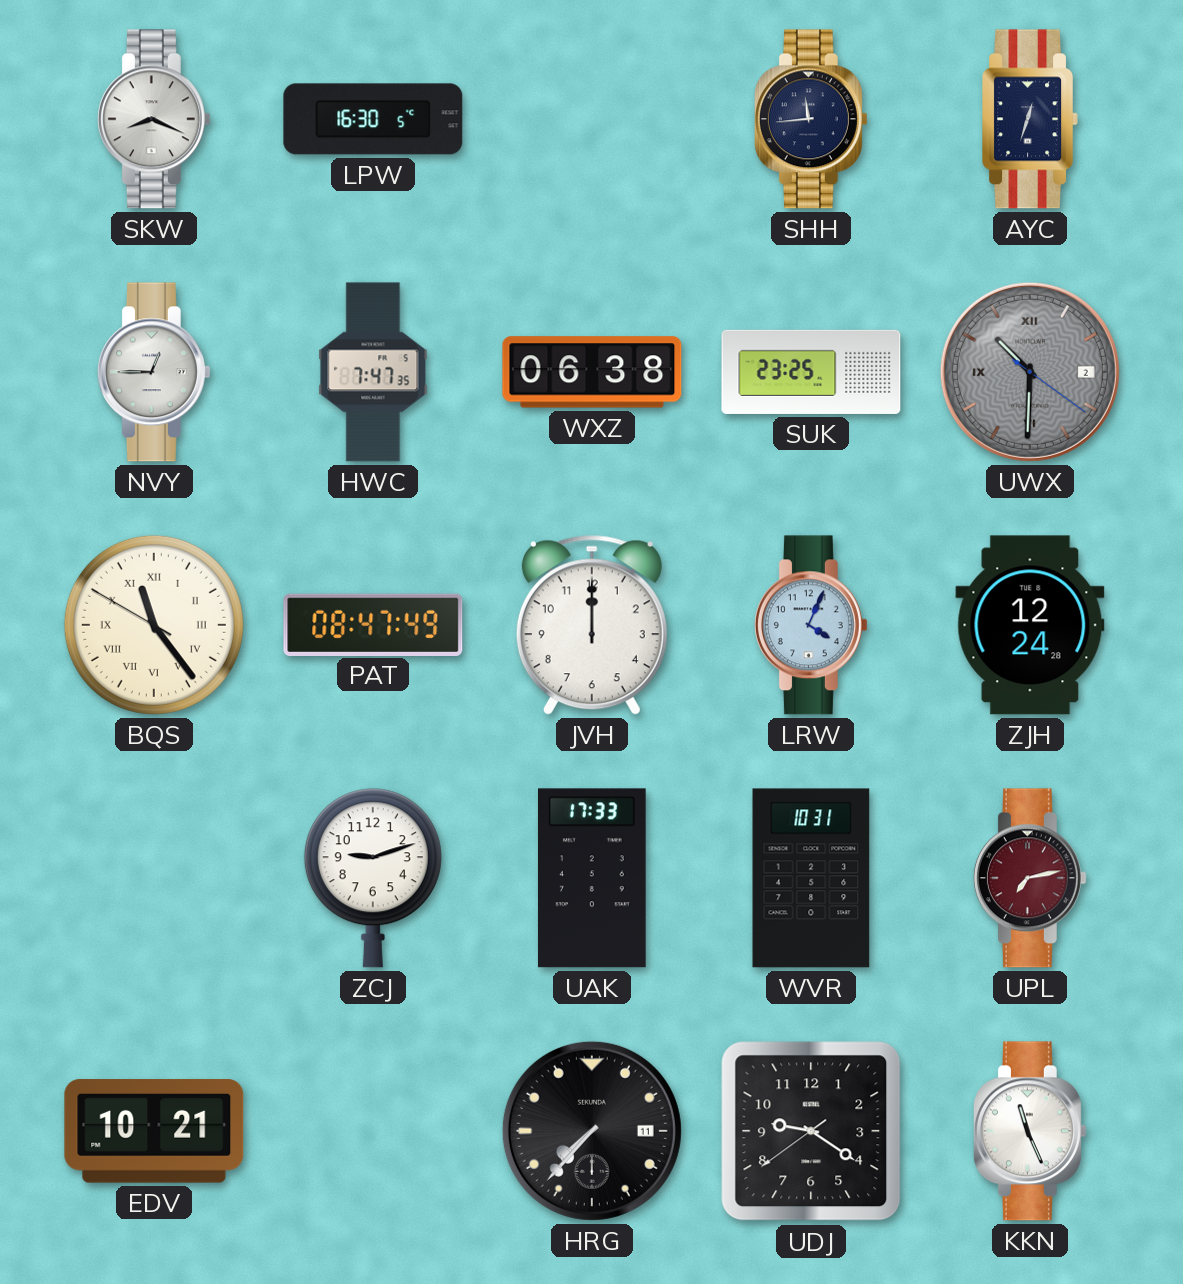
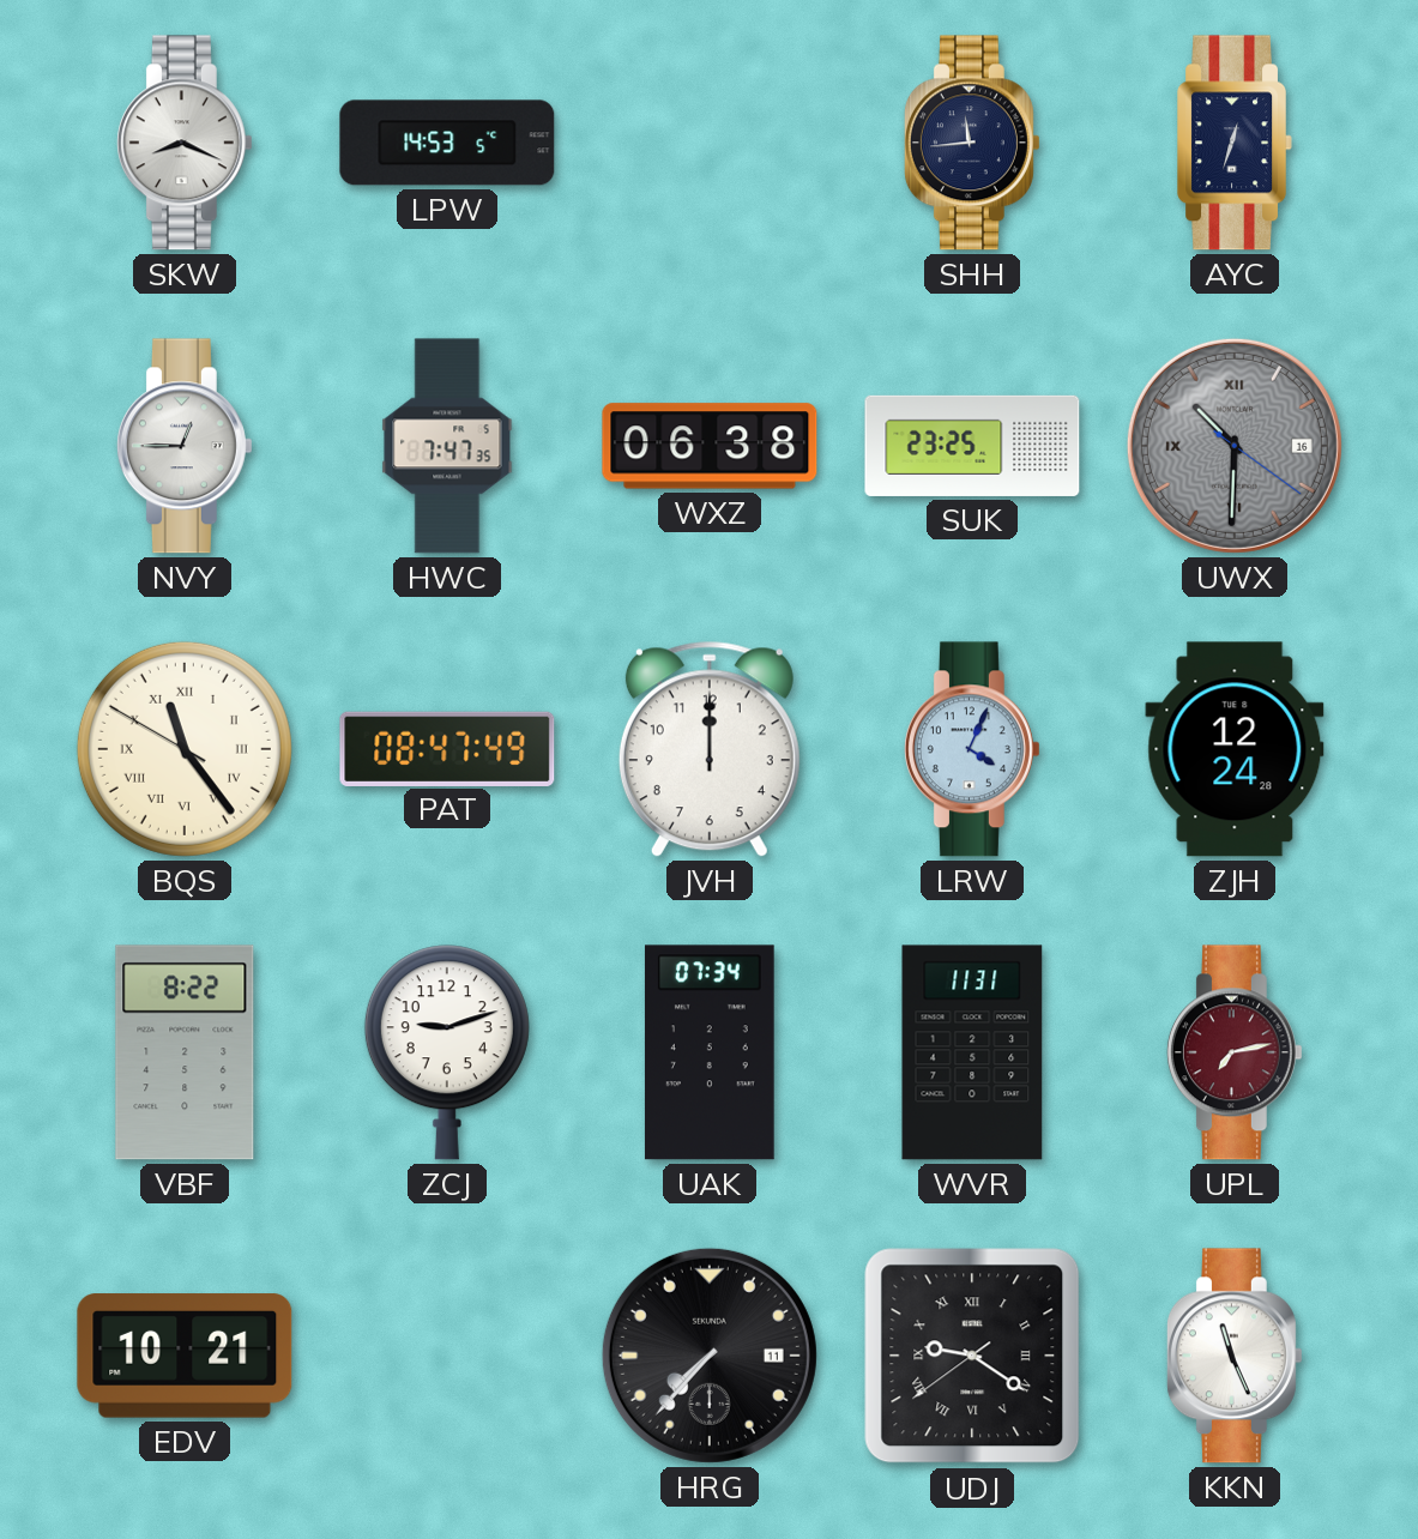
LPW: 16:30 -> 14:53 (447, 143)
UWX date: 2 -> 16 (1235, 446)
VBF: none -> 8:22 (185, 1052)
UAK: 17:33 -> 07:34 (710, 1052)
WVR: 10:31 -> 11:31 (972, 1052)
UDJ numerals: Arabic -> Roman (972, 1356)
